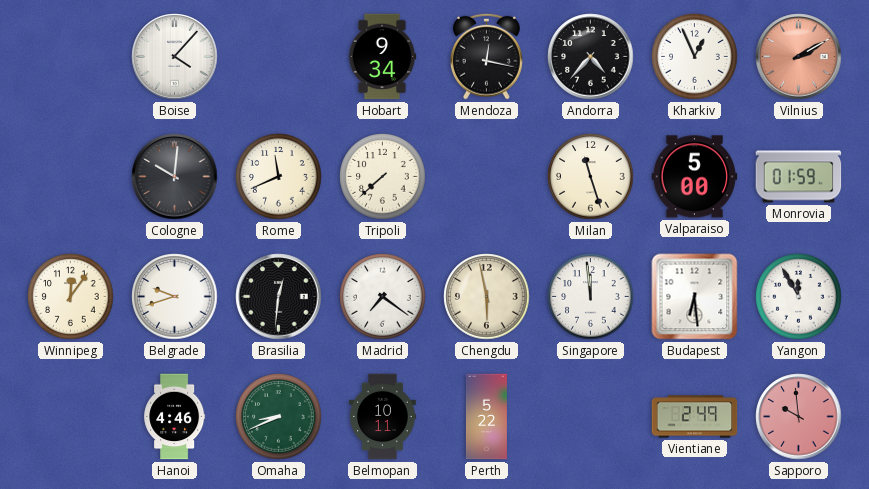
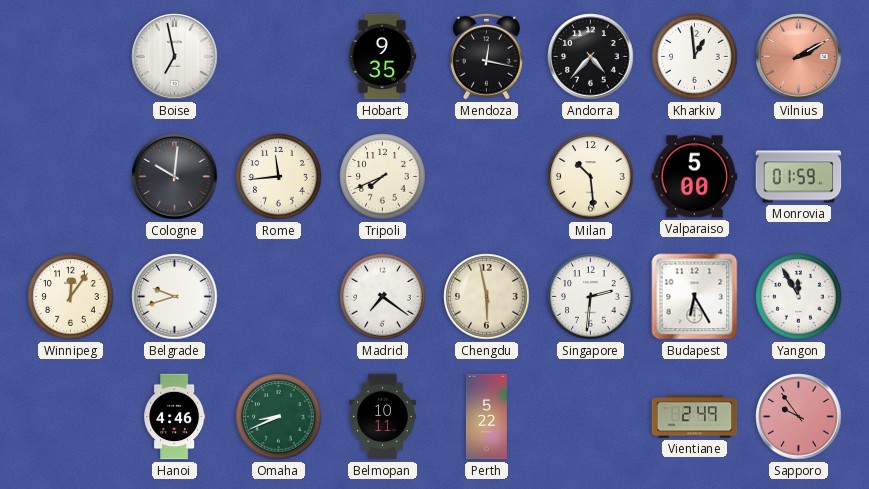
Boise: 4:07 -> 6:58 (175, 57)
Hobart: 9:34 -> 9:35 (382, 57)
Kharkiv: 12:56 -> 12:59 (695, 57)
Rome: 11:41 -> 11:44 (279, 177)
Tripoli: 7:38 -> 7:41 (383, 177)
Milan: 11:27 -> 10:29 (591, 177)
Brasilia: 12:31 -> none (279, 297)
Singapore: 11:59 -> 2:31 (591, 297)
Budapest: 6:29 -> 6:25 (695, 297)
Sapporo: 9:59 -> 9:54 (799, 417)
